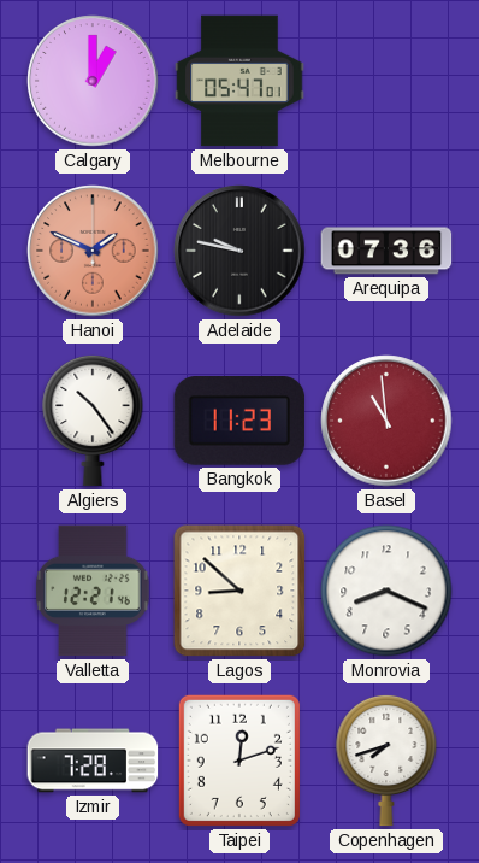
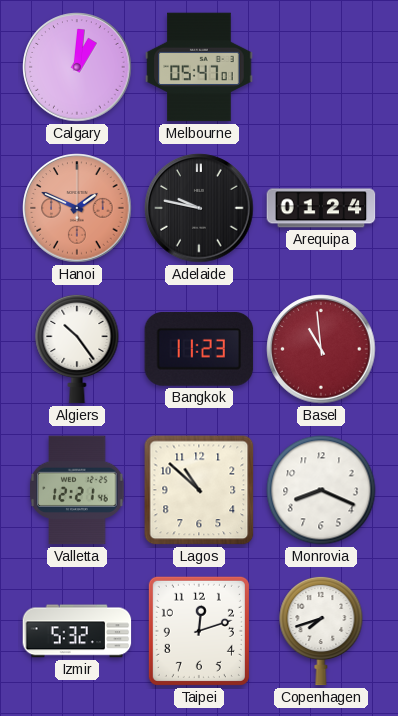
Calgary: 1:00 -> 1:01 (77, 67)
Arequipa: 07:36 -> 01:24 (321, 208)
Lagos: 8:52 -> 10:52 (199, 490)
Izmir: 7:28 -> 5:32 (77, 631)
